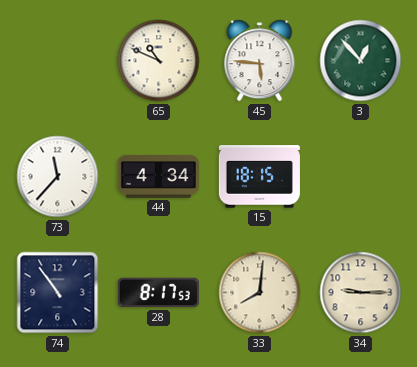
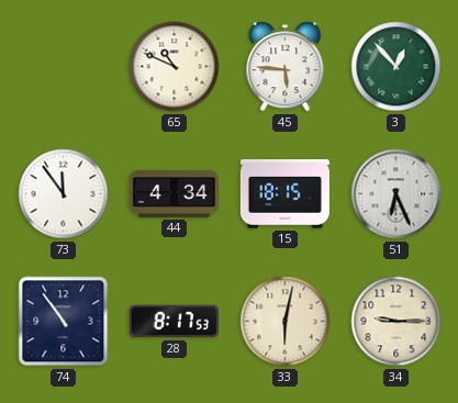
73: 11:37 -> 11:54 (64, 194)
51: none -> 6:26 (396, 194)
33: 8:01 -> 6:02 (286, 322)
